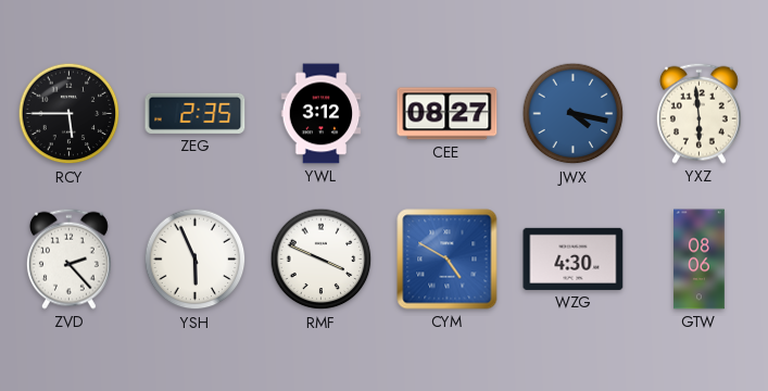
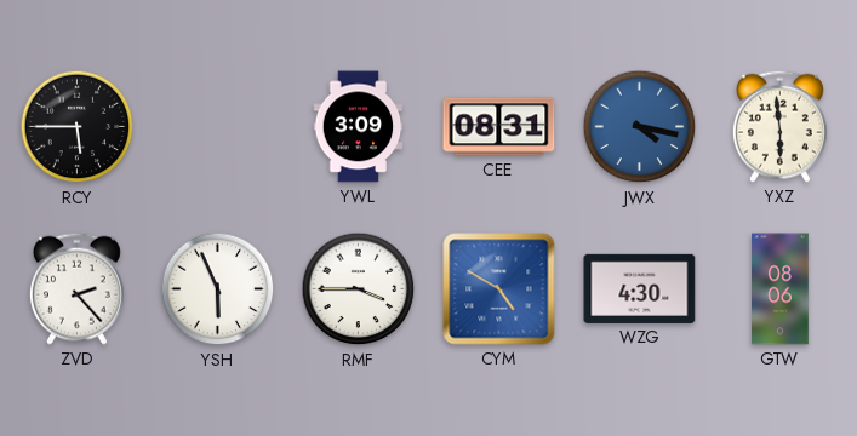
ZEG: 2:35 -> none (196, 113)
YWL: 3:12 -> 3:09 (359, 127)
CEE: 08:27 -> 08:31 (499, 127)
RMF: 3:49 -> 3:45 (359, 289)
